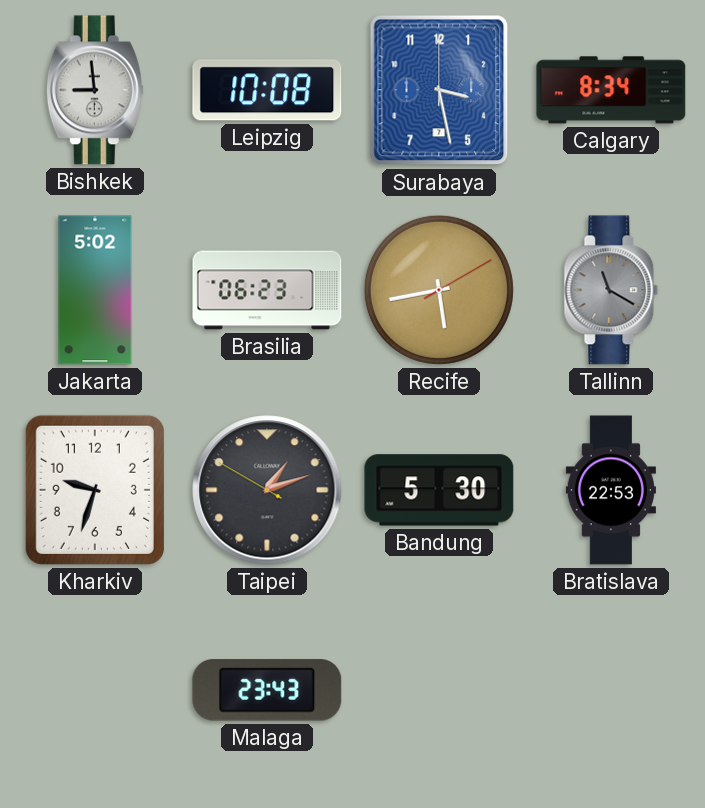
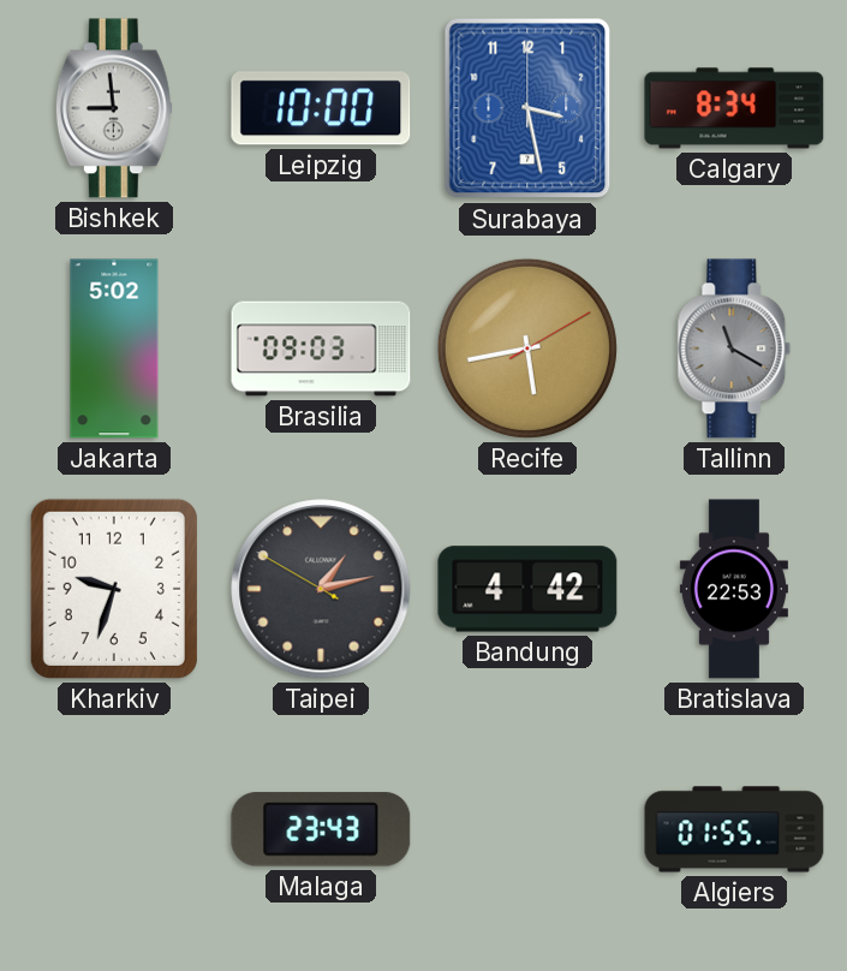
Leipzig: 10:08 -> 10:00 (321, 108)
Brasilia: 06:23 -> 09:03 (321, 349)
Taipei: 1:11 -> 1:12 (321, 589)
Bandung: 5:30 -> 4:42 (527, 589)
Algiers: none -> 01:55 (734, 829)
